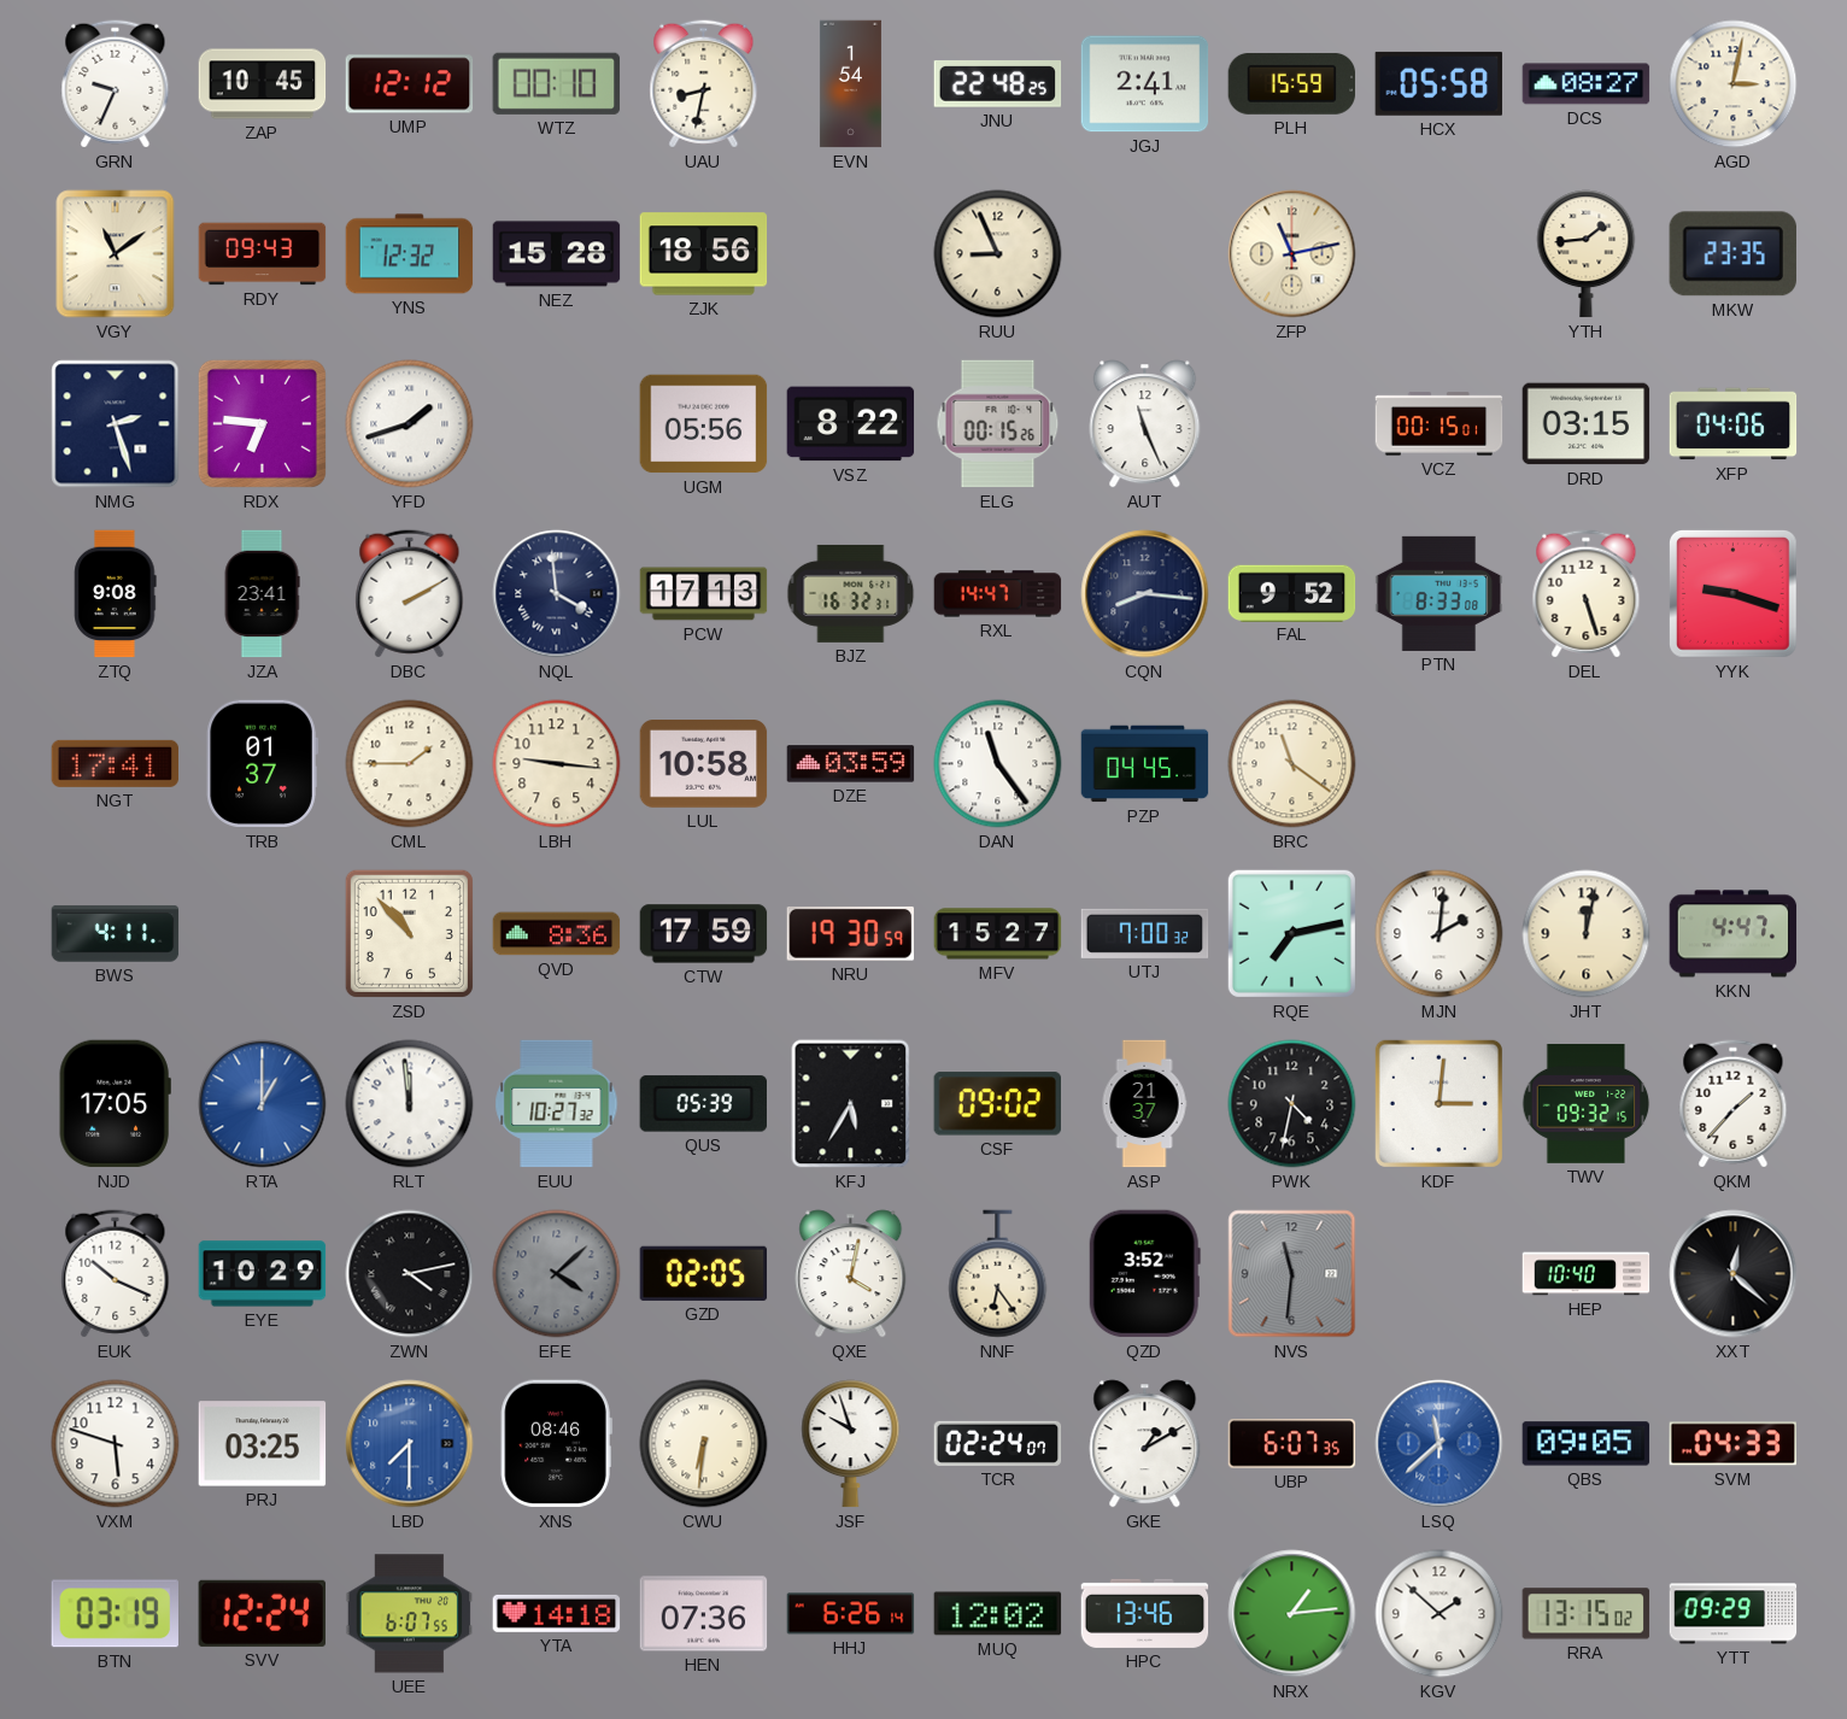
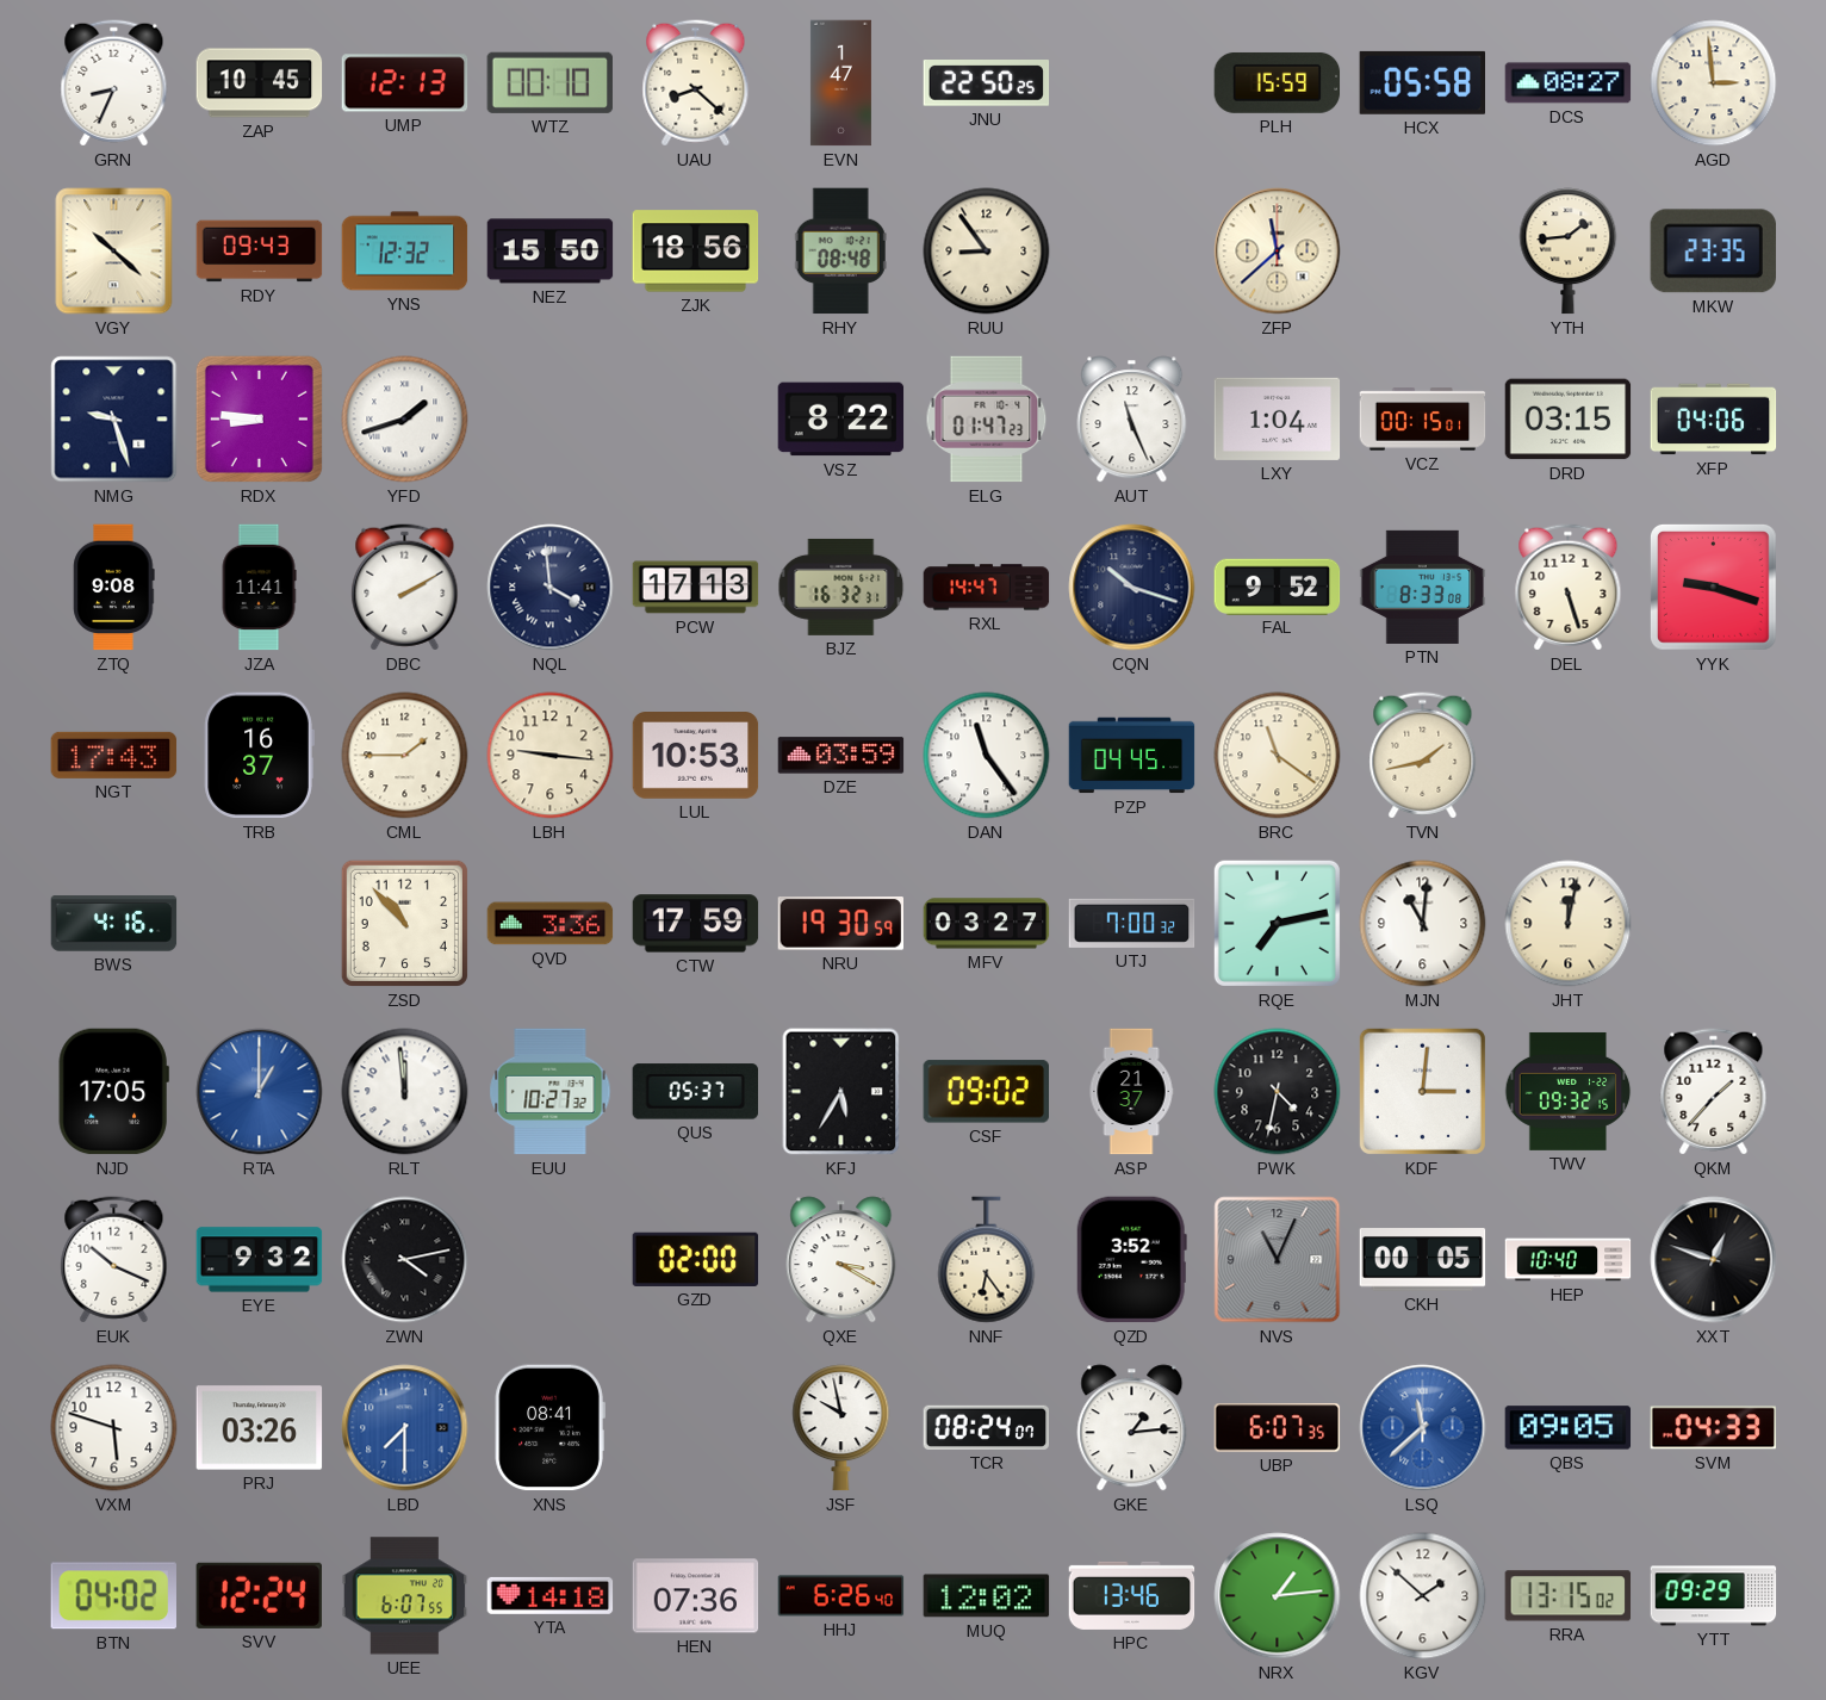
GRN: 9:34 -> 8:34 (114, 83)
UMP: 12:12 -> 12:13 (405, 83)
UAU: 8:32 -> 8:22 (696, 83)
EVN: 1:54 -> 1:47 (840, 83)
JNU: 22:48 -> 22:50 (987, 83)
JGJ: 2:41 -> none (1145, 84)
AGD: 3:02 -> 2:59 (1714, 83)
VGY: 11:09 -> 10:22 (114, 252)
NEZ: 15:28 -> 15:50 (551, 252)
RHY: none -> 08:48 (840, 252)
RUU: 8:56 -> 8:54 (987, 252)
ZFP: 11:13 -> 11:38 (1278, 252)
NMG: 2:27 -> 9:27 (114, 420)
RDX: 6:46 -> 8:46 (259, 418)
UGM: 05:56 -> none (704, 424)
ELG: 00:15 -> 01:47 (987, 420)
LXY: none -> 1:04 (1278, 418)
JZA: 23:41 -> 11:41 (259, 588)
CQN: 8:16 -> 10:18 (1132, 588)
NGT: 17:41 -> 17:43 (114, 755)
TRB: 01:37 -> 16:37 (259, 756)
LUL: 10:58 -> 10:53 (696, 756)
TVN: none -> 1:43 (1423, 756)
BWS: 4:11 -> 4:16 (114, 924)
QVD: 8:36 -> 3:36 (551, 924)
MFV: 15:27 -> 03:27 (987, 924)
MJN: 2:01 -> 11:01 (1423, 924)
KKN: 4:47 -> none (1734, 934)
QUS: 05:39 -> 05:37 (695, 1092)
EYE: 10:29 -> 9:32 (260, 1260)
EFE: 4:08 -> none (557, 1274)
GZD: 02:05 -> 02:00 (696, 1259)
QXE: 4:02 -> 3:20 (841, 1260)
NVS: 11:31 -> 11:04 (1278, 1260)
CKH: none -> 00:05 (1423, 1260)
XXT: 12:22 -> 12:48 (1714, 1260)
PRJ: 03:25 -> 03:26 (260, 1428)
XNS: 08:46 -> 08:41 (549, 1428)
CWU: 6:31 -> none (704, 1444)
JSF: 9:57 -> 9:58 (841, 1428)
TCR: 02:24 -> 08:24 (987, 1427)
GKE: 1:10 -> 1:14 (1132, 1428)
BTN: 03:19 -> 04:02 (113, 1596)
HHJ: 6:26:14 -> 6:26:40 (841, 1596)
